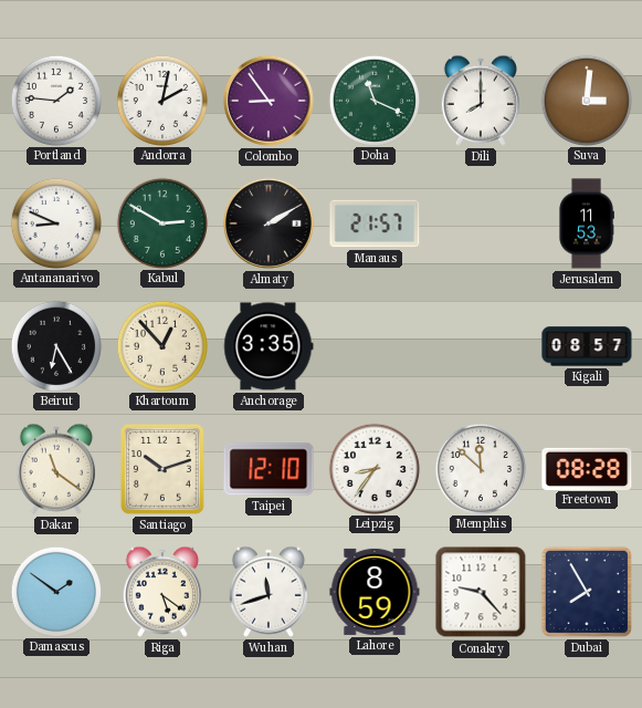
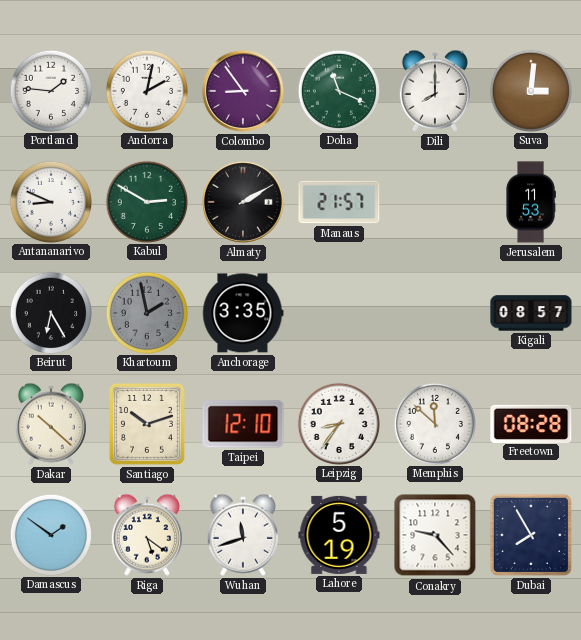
Khartoum: 12:53 -> 1:58 (146, 312)
Khartoum dial: cream -> grey (146, 312)
Dakar: 11:21 -> 10:22 (51, 424)
Lahore: 8:59 -> 5:19 (339, 535)
